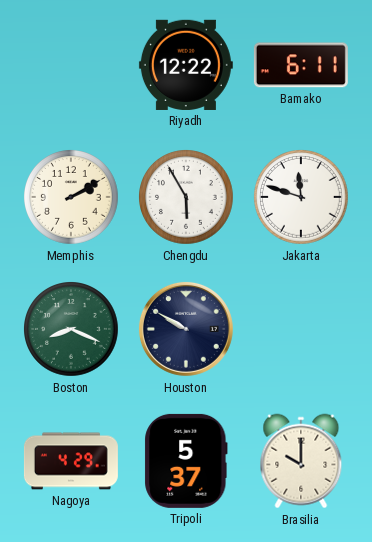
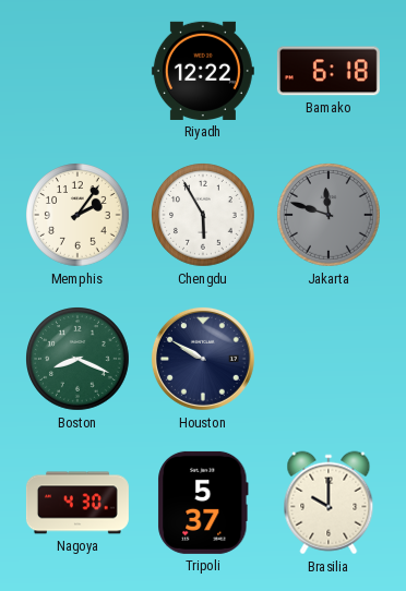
Bamako: 6:11 -> 6:18 (329, 71)
Memphis: 2:10 -> 2:06 (79, 216)
Jakarta dial: white -> grey (330, 216)
Nagoya: 4:29 -> 4:30 (77, 503)
